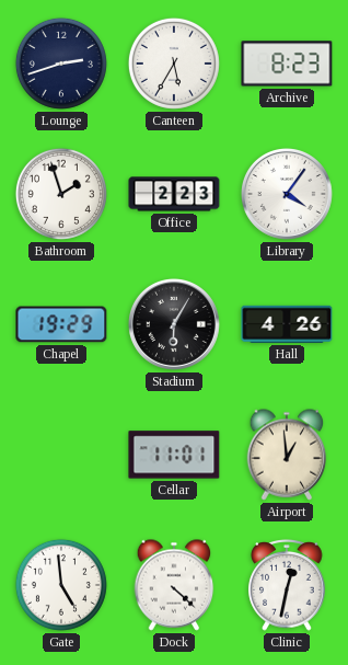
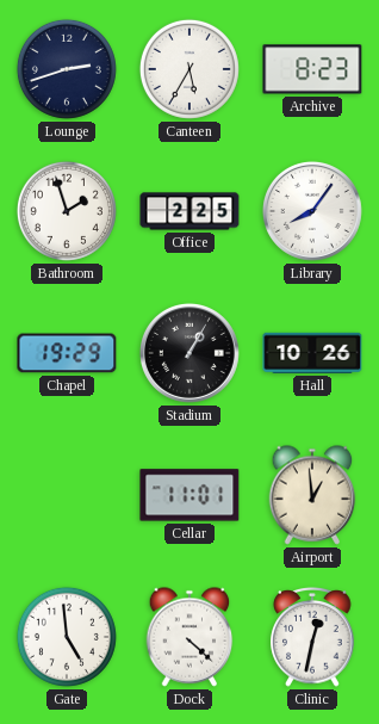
Office: 2:23 -> 2:25 (189, 211)
Library: 4:06 -> 8:06 (312, 211)
Stadium: 6:05 -> 1:05 (189, 353)
Hall: 4:26 -> 10:26 (312, 353)
